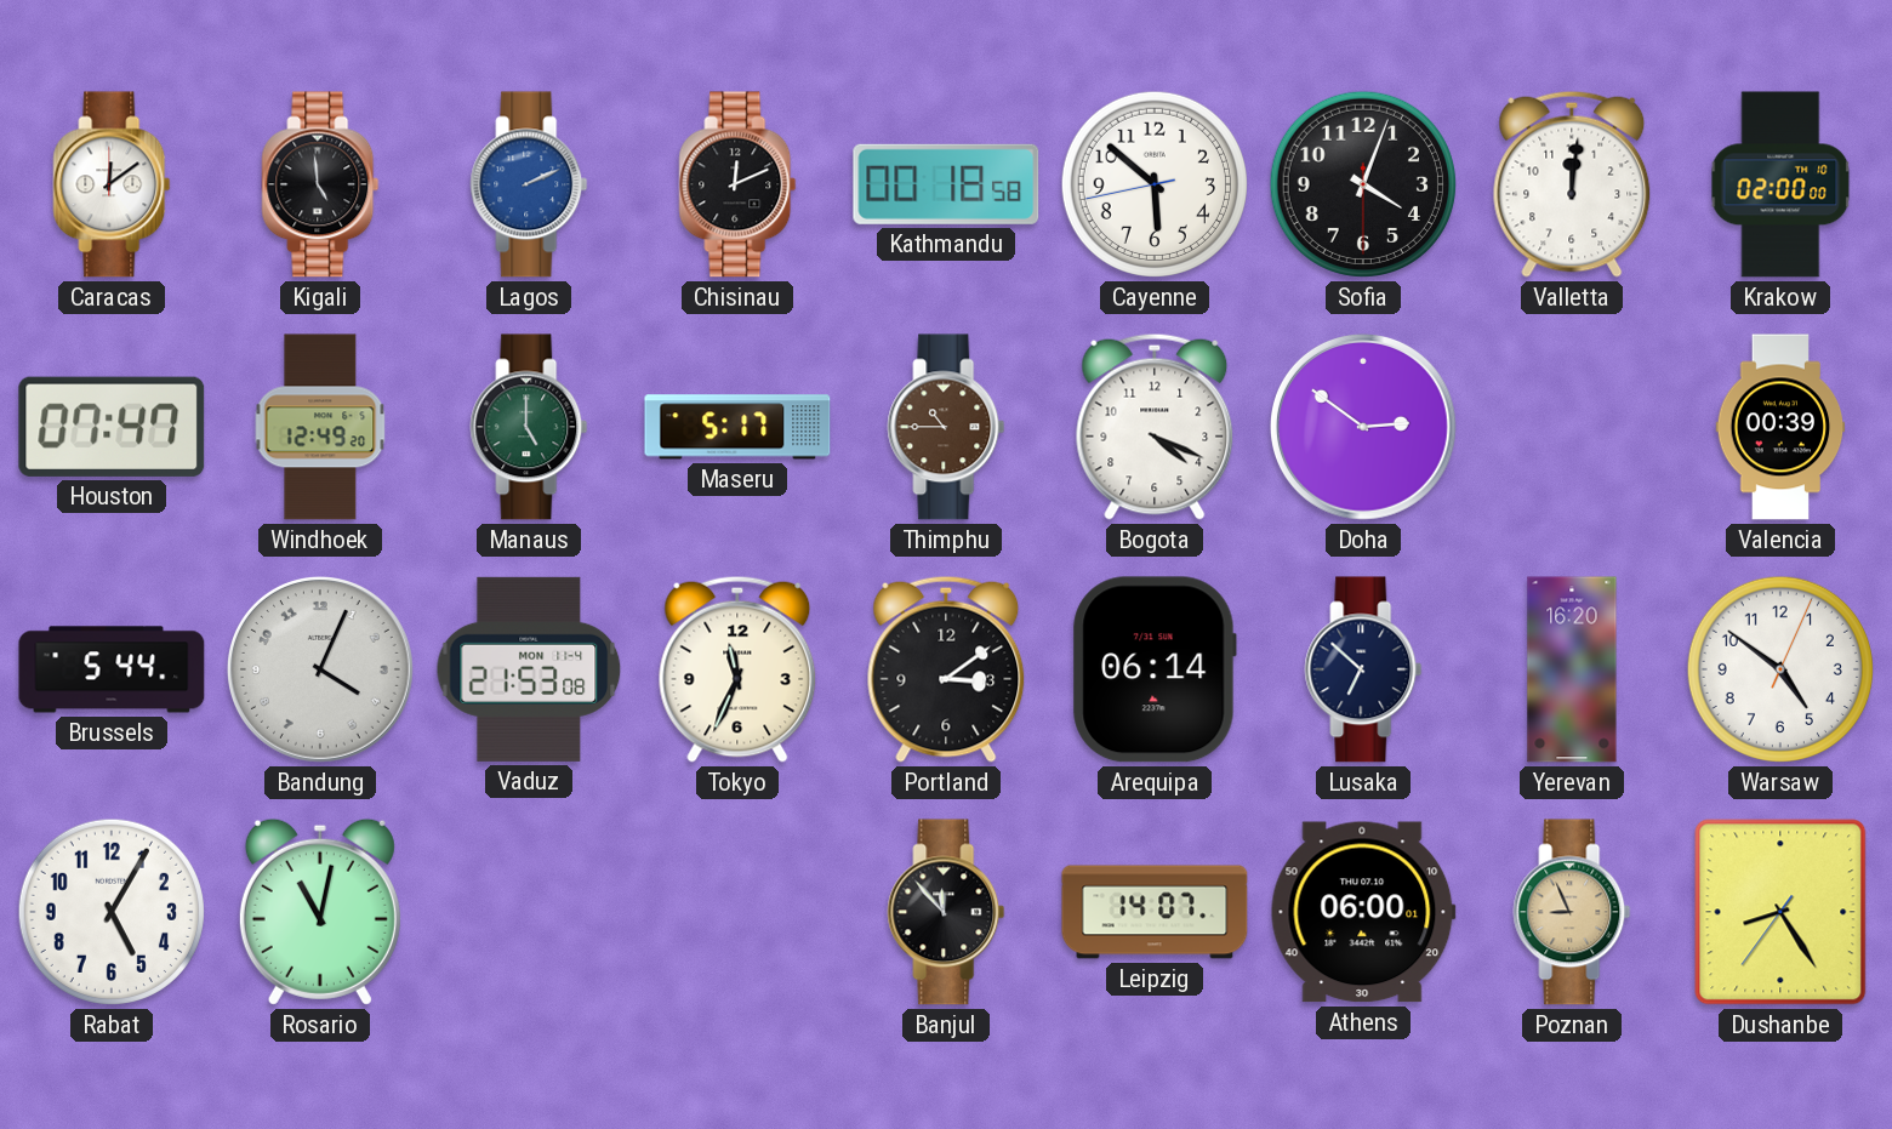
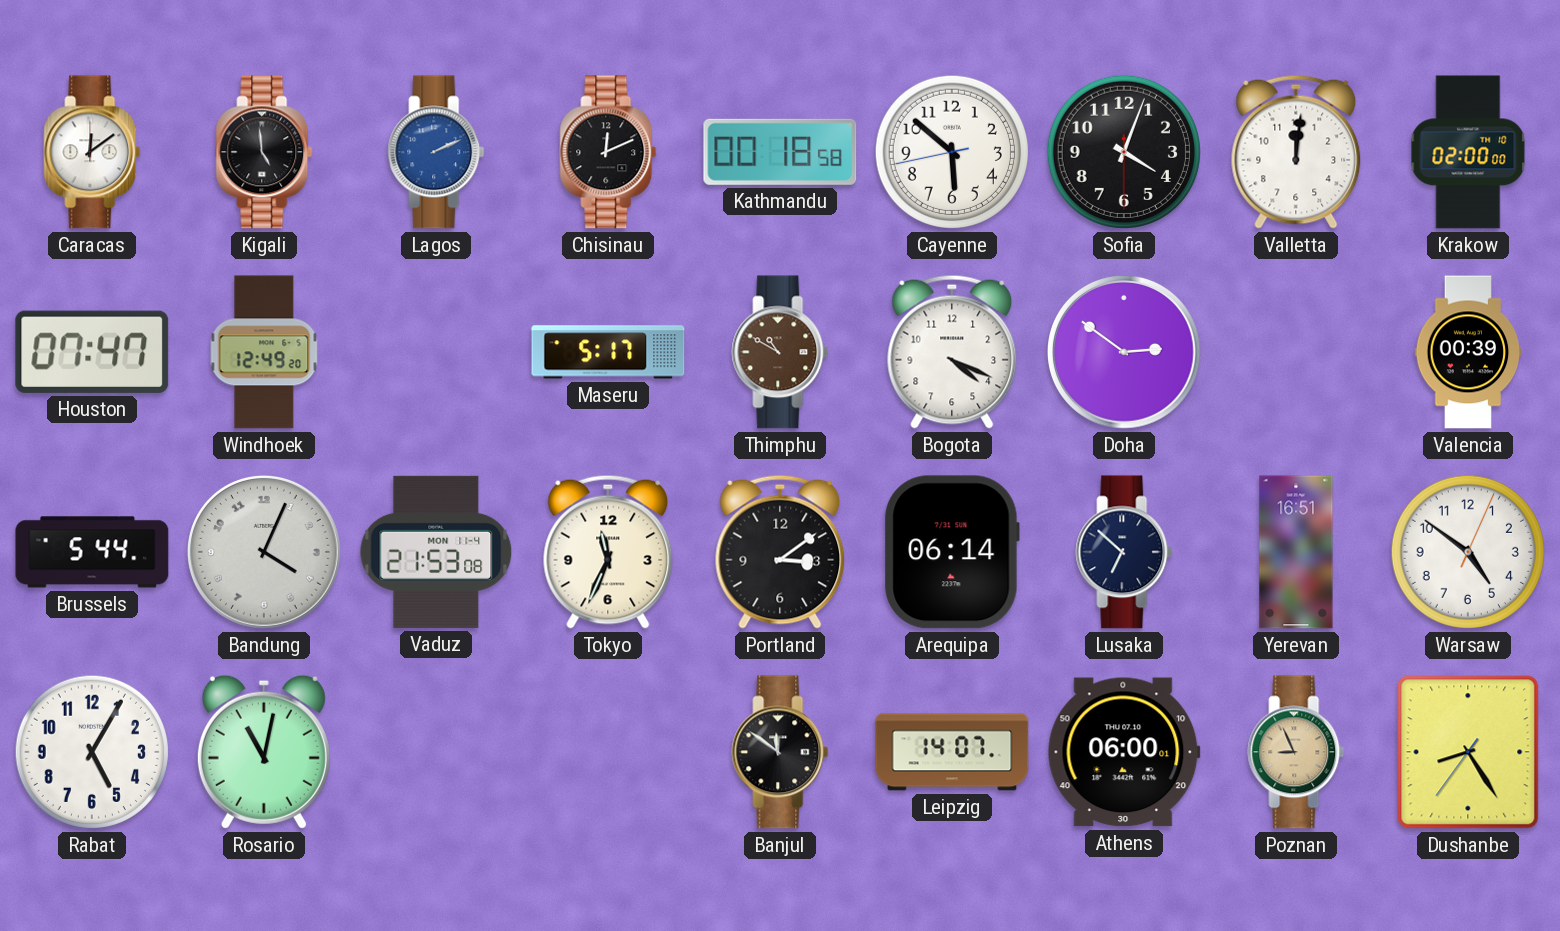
Manaus: 5:00 -> none (529, 427)
Thimphu: 10:45 -> 10:50 (780, 352)
Yerevan: 16:20 -> 16:51 (1296, 552)
Banjul: 11:53 -> 11:51 (780, 752)
